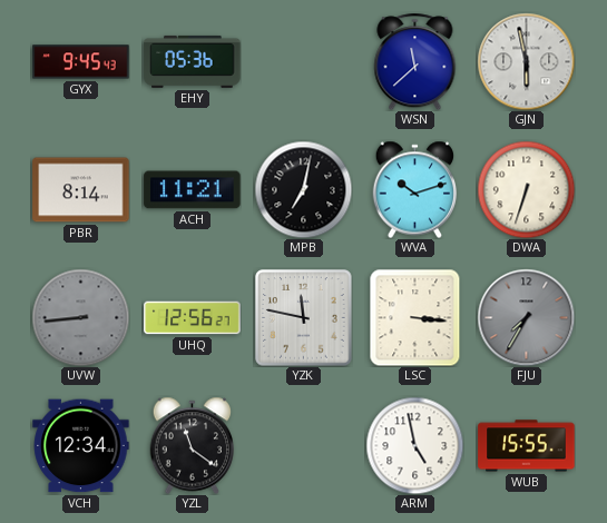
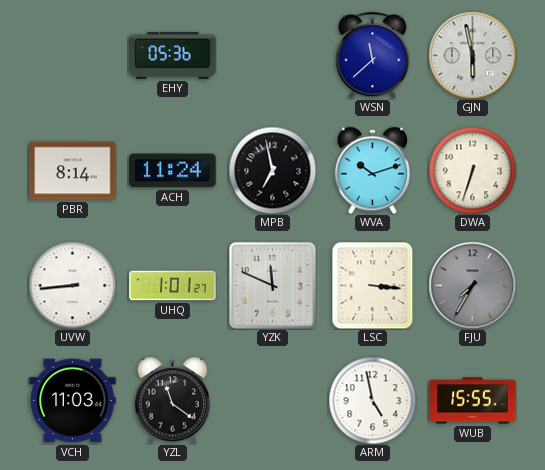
GYX: 9:45 -> none (81, 62)
ACH: 11:21 -> 11:24 (173, 171)
MPB: 7:02 -> 6:58 (272, 170)
UVW dial: grey -> white (72, 285)
UHQ: 12:56 -> 1:01 (173, 286)
YZK: 11:47 -> 11:49 (273, 286)
VCH: 12:34 -> 11:03 (73, 401)
